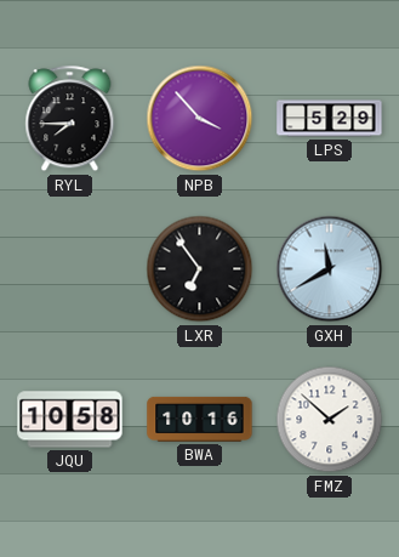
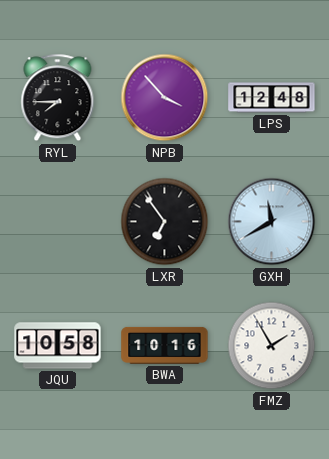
LPS: 5:29 -> 12:48 (272, 98)
FMZ: 1:52 -> 1:55 (272, 346)
